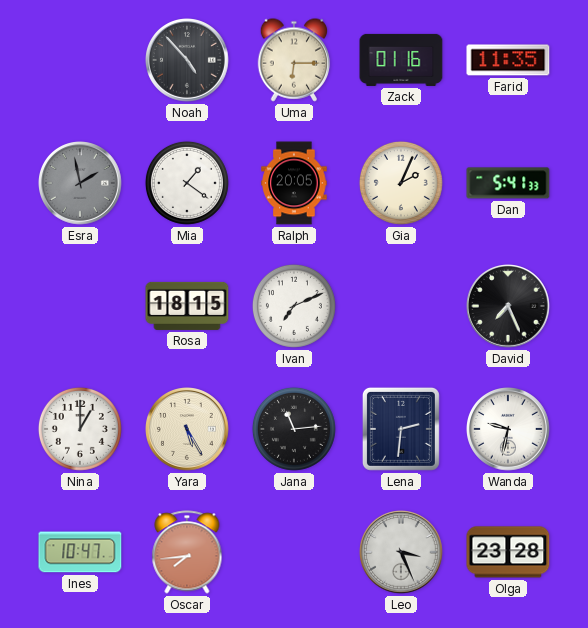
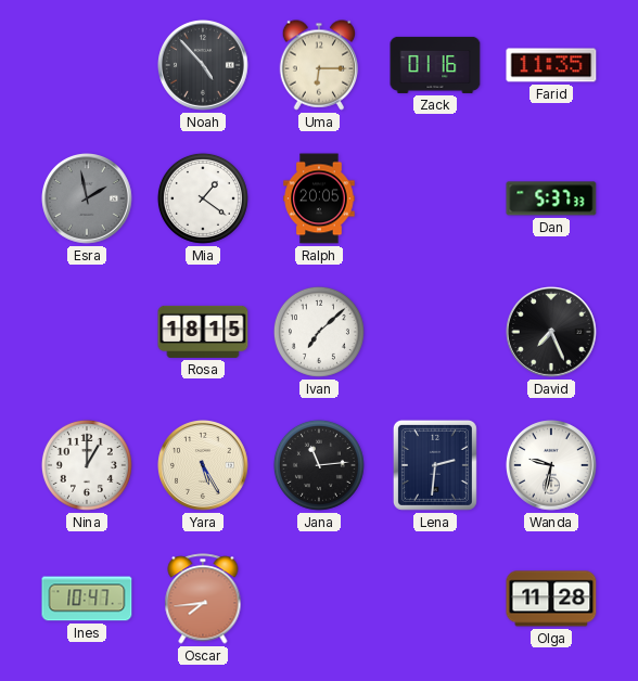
Gia: 2:04 -> none (401, 183)
Dan: 5:41 -> 5:37 (551, 198)
Ivan: 7:11 -> 7:08 (319, 332)
Leo: 3:26 -> none (402, 553)
Olga: 23:28 -> 11:28 (551, 599)
